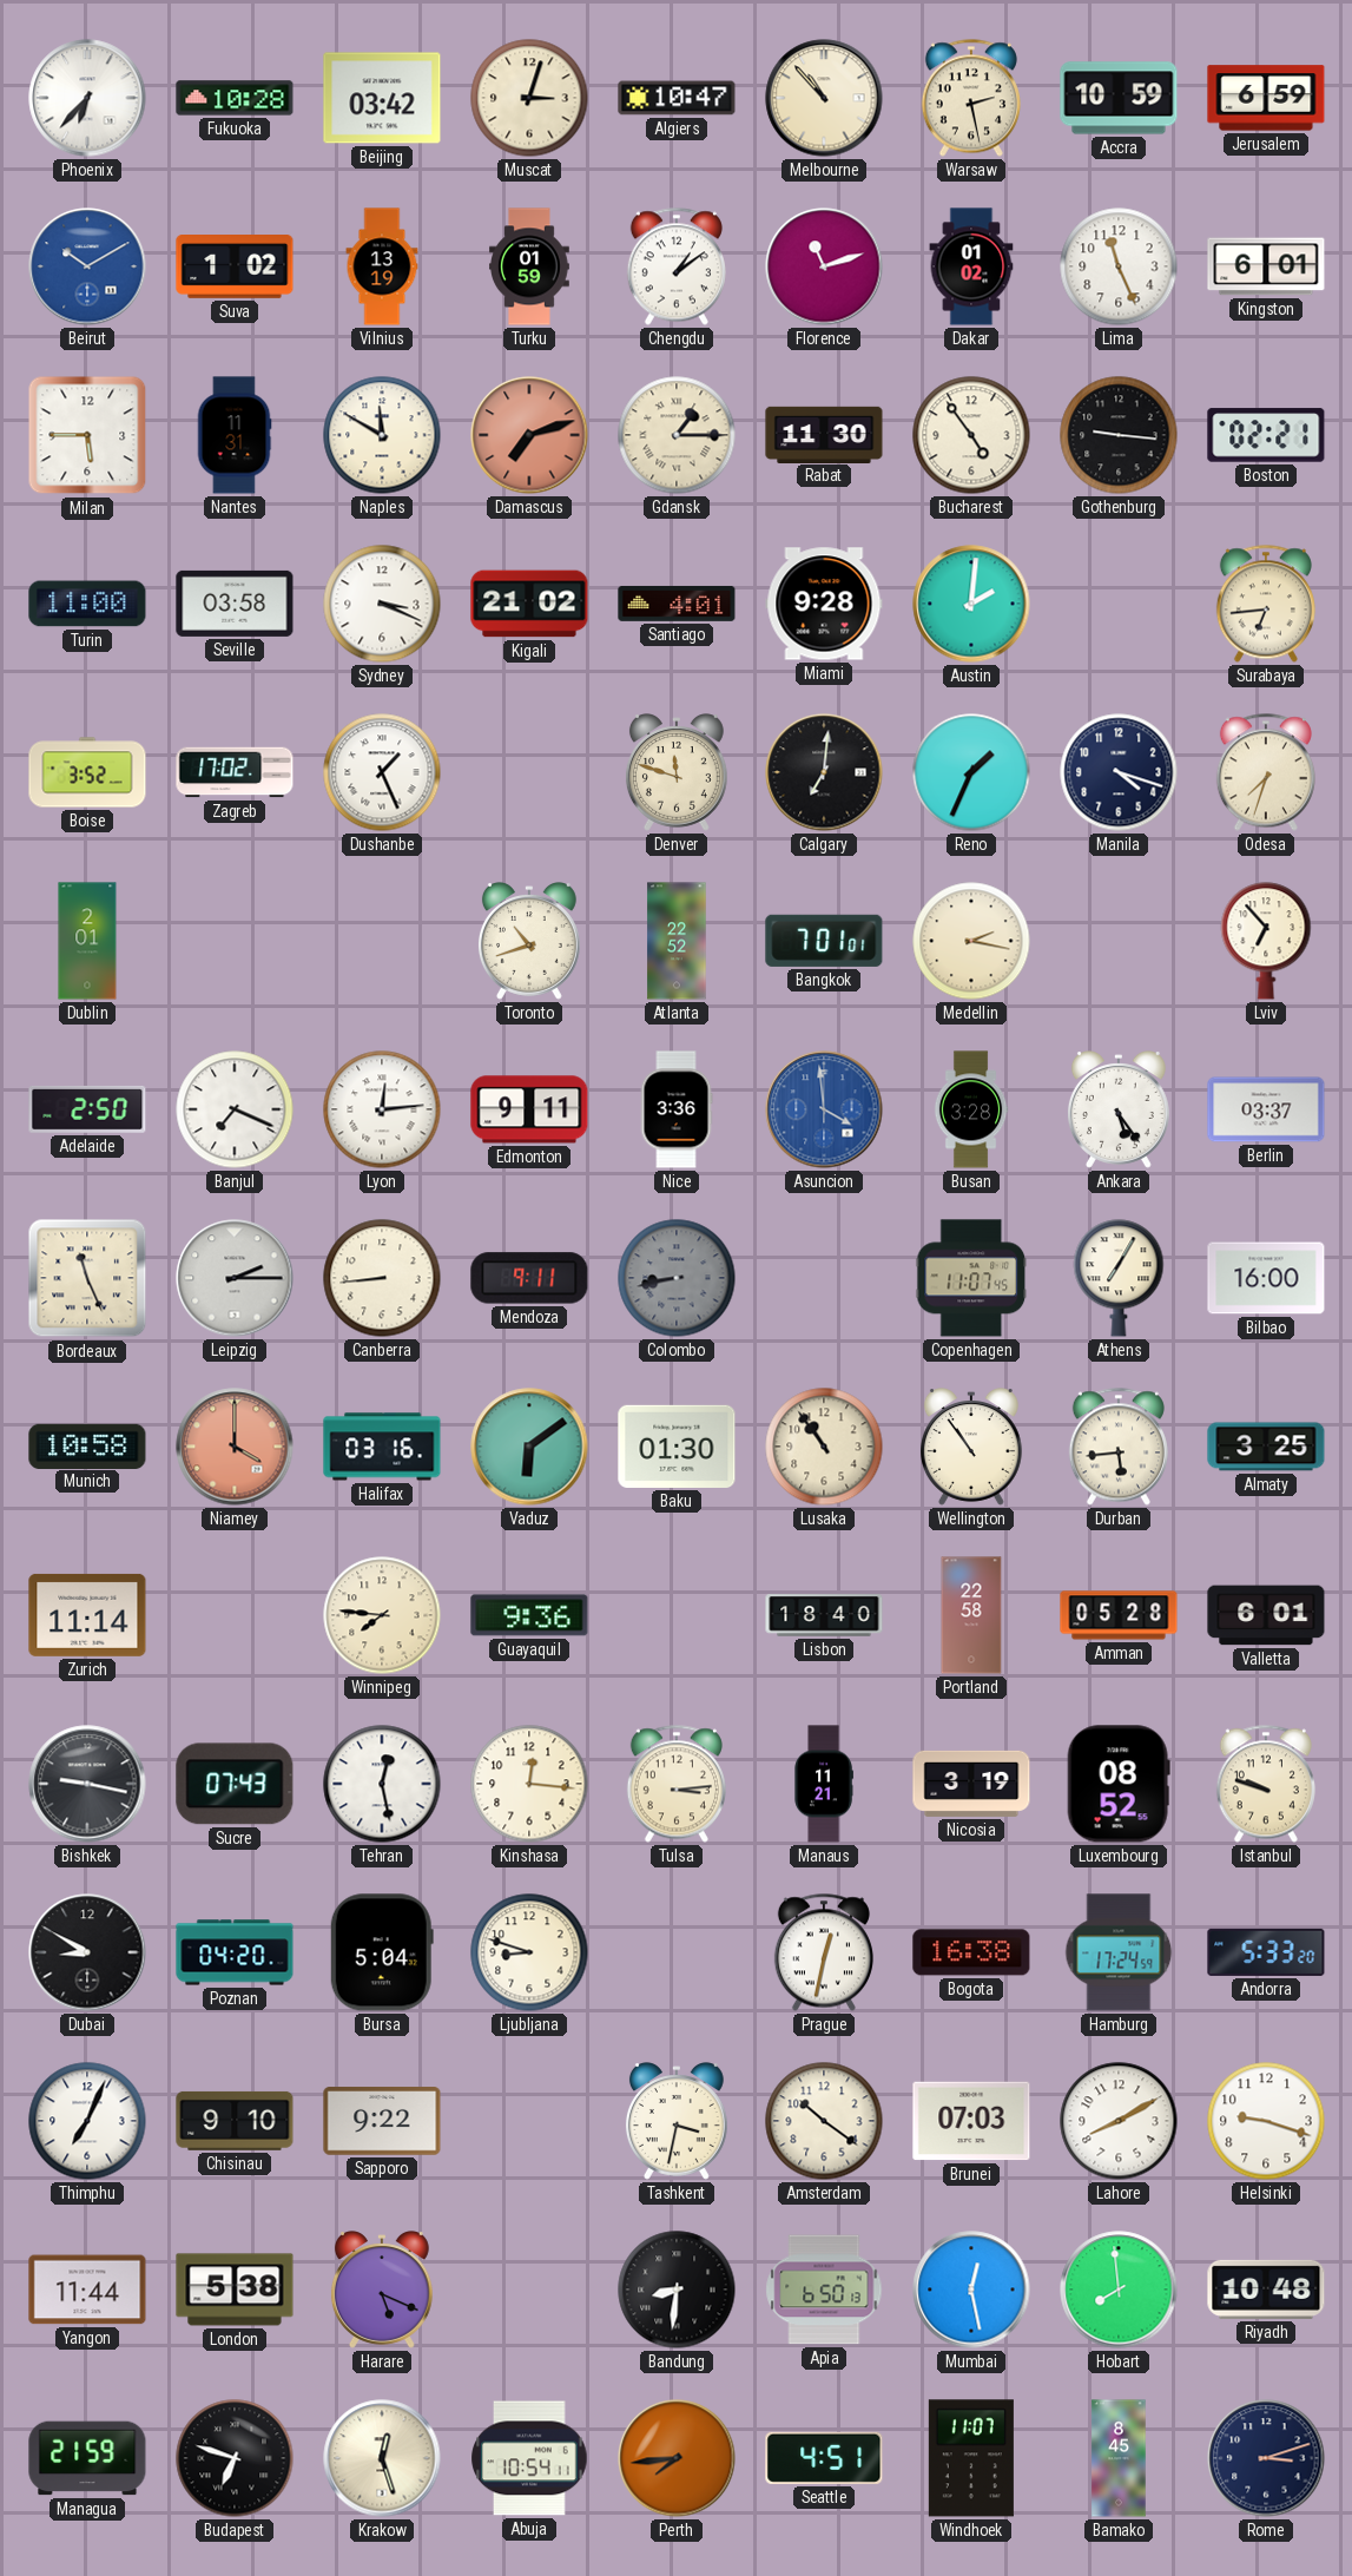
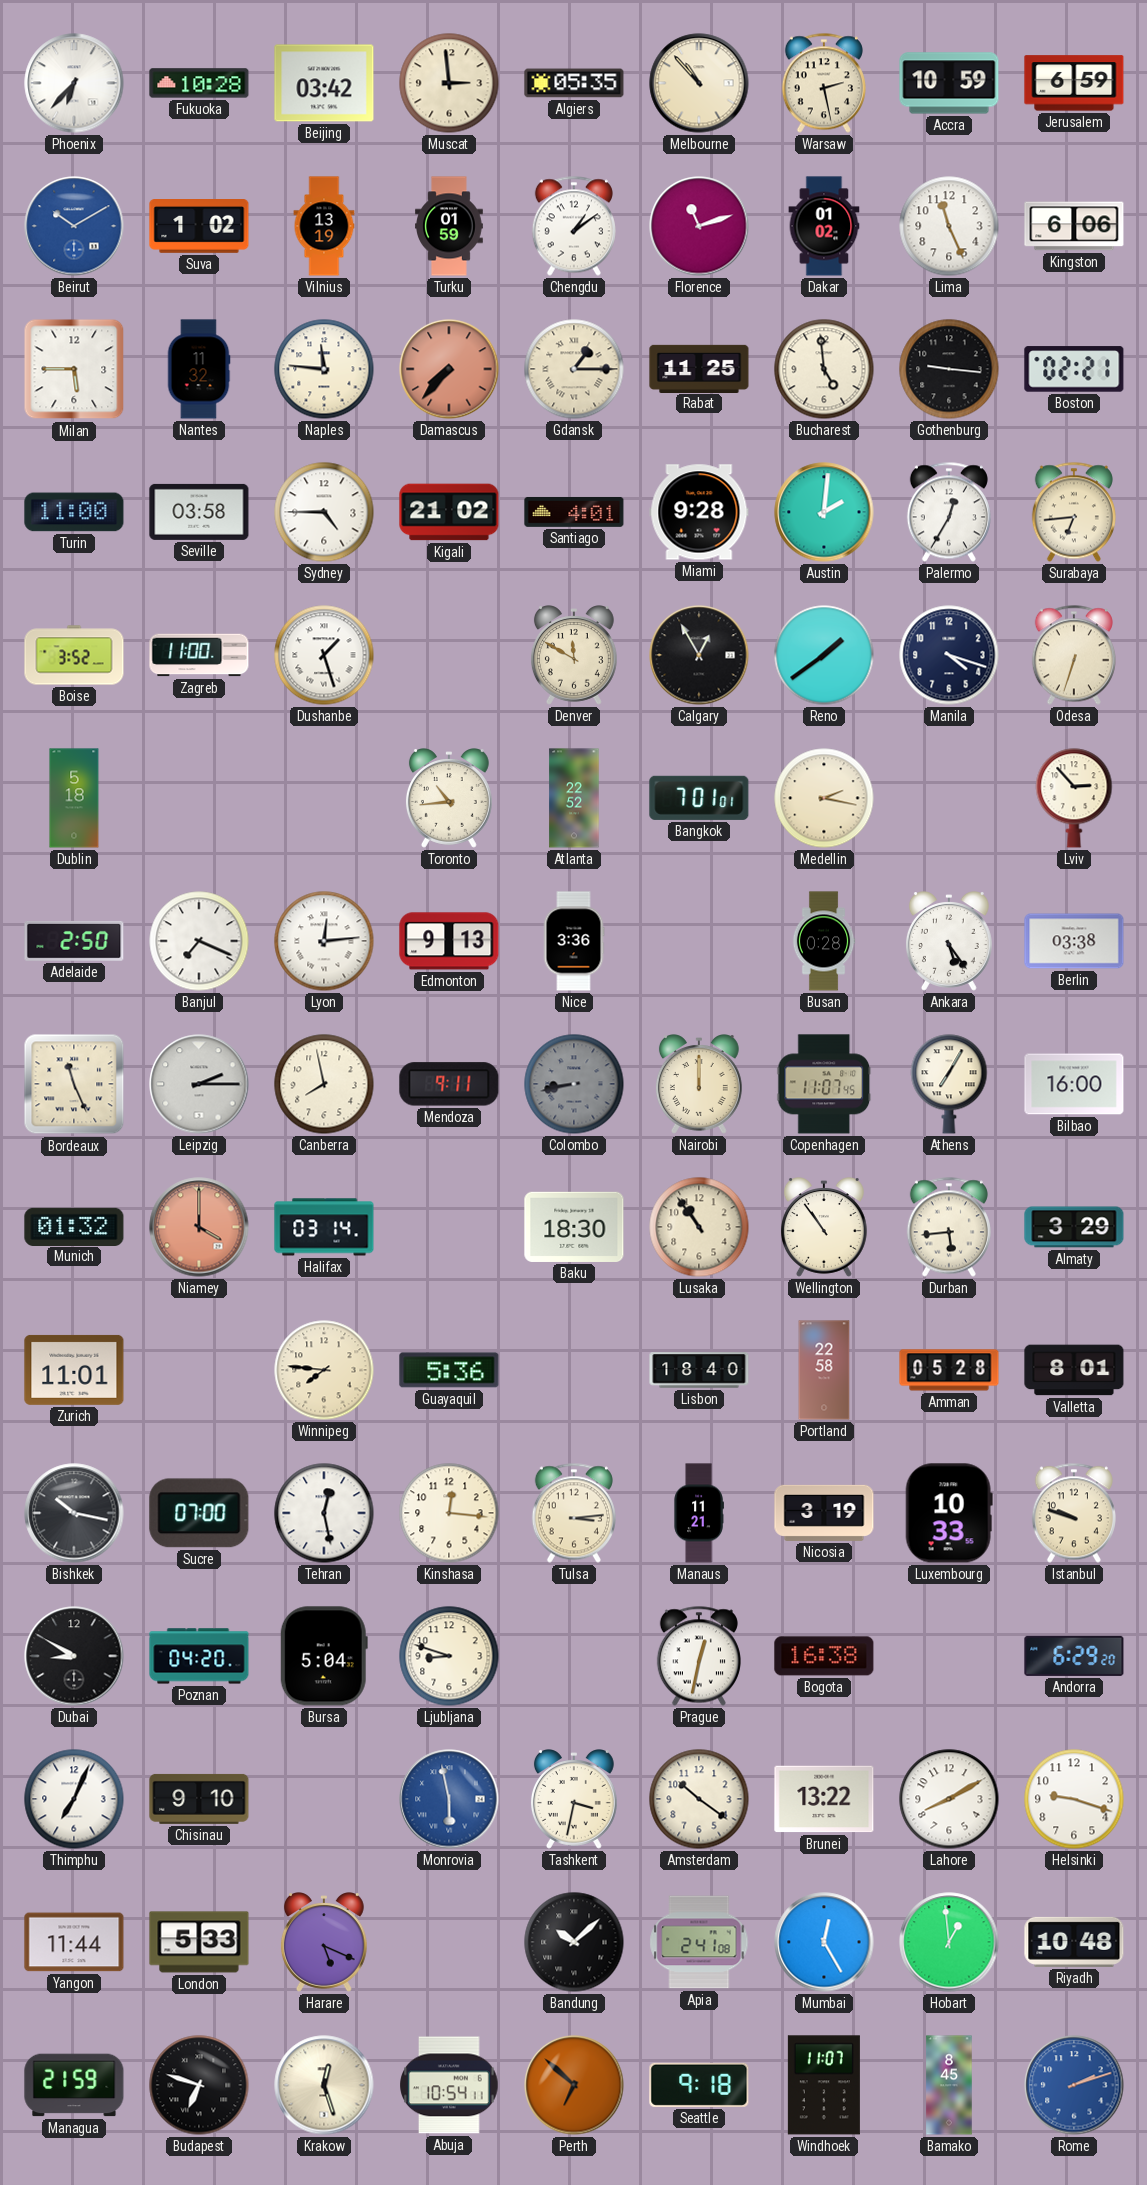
Muscat: 3:03 -> 2:59 (449, 83)
Algiers: 10:47 -> 05:35 (574, 83)
Kingston: 6:01 -> 6:06 (1074, 226)
Nantes: 11:31 -> 11:32 (199, 369)
Naples: 11:50 -> 11:46 (324, 369)
Damascus: 7:12 -> 7:37 (449, 369)
Rabat: 11:30 -> 11:25 (699, 368)
Bucharest: 4:54 -> 4:59 (824, 369)
Sydney: 3:19 -> 4:45 (324, 512)
Palermo: none -> 12:35 (949, 512)
Zagreb: 17:02 -> 11:00 (199, 655)
Dushanbe: 1:26 -> 1:27 (324, 655)
Denver: 11:48 -> 11:50 (574, 655)
Calgary: 7:01 -> 12:55 (699, 655)
Reno: 1:34 -> 1:39 (824, 655)
Odesa: 7:33 -> 6:33 (1074, 655)
Dublin: 2:01 -> 5:18 (74, 798)
Toronto: 10:42 -> 10:44 (449, 798)
Lviv: 6:53 -> 2:53 (1074, 798)
Edmonton: 9:11 -> 9:13 (449, 941)
Asuncion: 3:59 -> none (824, 1109)
Busan: 3:28 -> 0:28 (824, 941)
Berlin: 03:37 -> 03:38 (1074, 941)
Canberra: 8:44 -> 7:58 (324, 1084)
Nairobi: none -> 12:00 (699, 1084)
Munich: 10:58 -> 01:32 (74, 1226)
Halifax: 03:16 -> 03:14 (324, 1227)
Vaduz: 6:09 -> none (529, 1447)
Baku: 01:30 -> 18:30 (574, 1227)
Almaty: 3:25 -> 3:29 (1074, 1227)
Zurich: 11:14 -> 11:01 (74, 1370)
Guayaquil: 9:36 -> 5:36 (449, 1370)
Valletta: 6:01 -> 8:01 (1074, 1370)
Bishkek: 9:17 -> 10:17 (74, 1513)
Sucre: 07:43 -> 07:00 (199, 1513)
Luxembourg: 08:52 -> 10:33 (949, 1513)
Hamburg: 17:24 -> none (1119, 1952)
Andorra: 5:33 -> 6:29 (1074, 1656)
Sapporo: 9:22 -> none (382, 2121)
Monrovia: none -> 5:58 (449, 1799)
Brunei: 07:03 -> 13:22 (824, 1799)
London: 5:38 -> 5:33 (199, 1942)
Bandung: 8:31 -> 10:08 (574, 1942)
Apia: 6:50 -> 2:41 (699, 1942)
Mumbai: 12:28 -> 12:25 (824, 1942)
Hobart: 7:59 -> 12:59 (949, 1942)
Perth: 7:44 -> 6:52 (574, 2085)
Seattle: 4:51 -> 9:18 (699, 2085)
Rome: 3:12 -> 2:12 (1074, 2085)
Rome dial: navy -> blue (1074, 2085)
